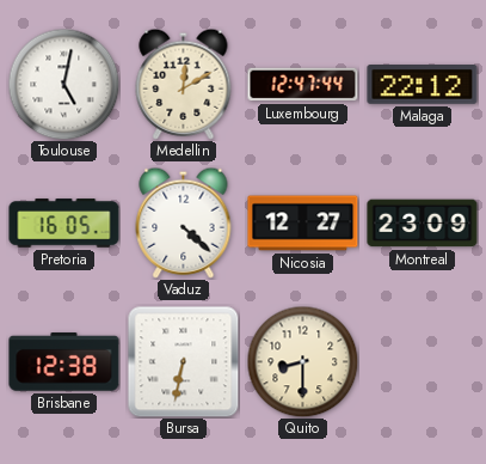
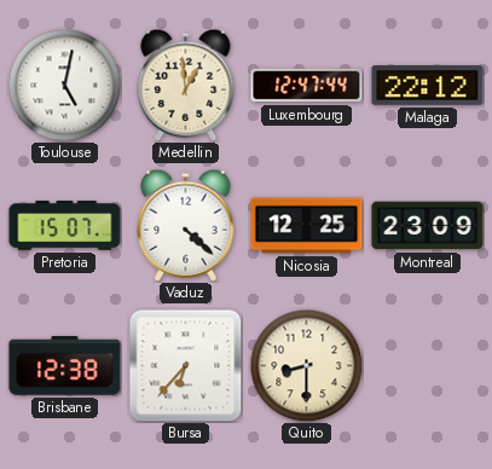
Medellin: 12:10 -> 12:59 (186, 85)
Pretoria: 16:05 -> 15:07 (65, 226)
Nicosia: 12:27 -> 12:25 (307, 226)
Bursa: 6:32 -> 6:37 (186, 366)
